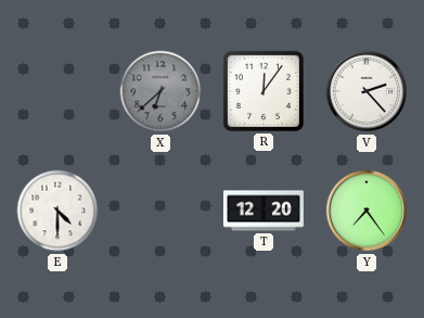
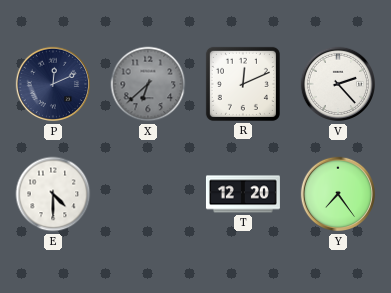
P: none -> 12:11 (53, 84)
R: 12:06 -> 12:11 (243, 84)
